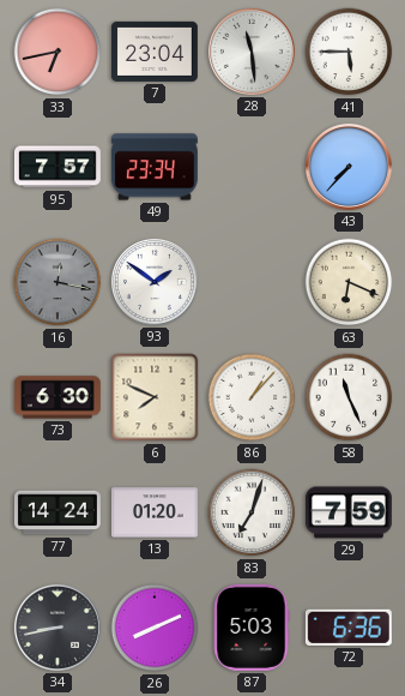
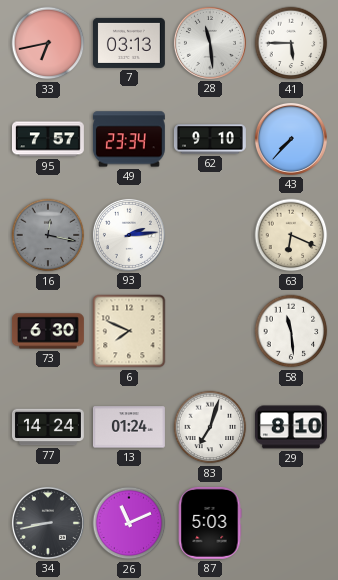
7: 23:04 -> 03:13 (129, 43)
62: none -> 9:10 (210, 139)
93: 1:51 -> 2:14 (129, 235)
86: 1:07 -> none (252, 397)
58: 11:26 -> 11:29 (291, 331)
13: 01:20 -> 01:24 (129, 427)
29: 7:59 -> 8:10 (291, 427)
26: 8:11 -> 11:11 (129, 523)
72: 6:36 -> none (349, 628)
